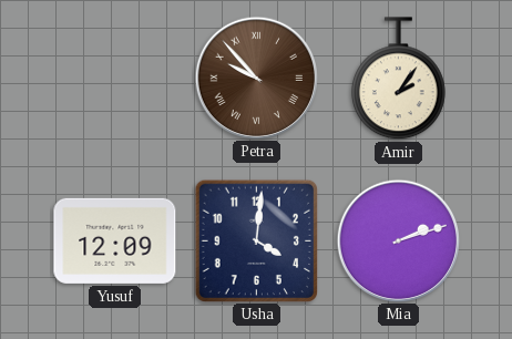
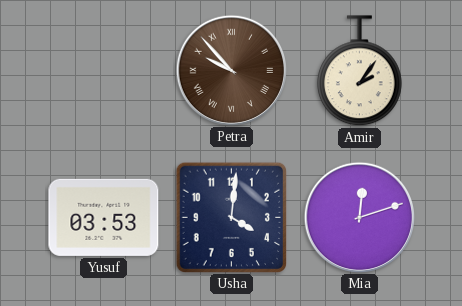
Yusuf: 12:09 -> 03:53 (104, 217)
Mia: 2:12 -> 12:12 (359, 217)
